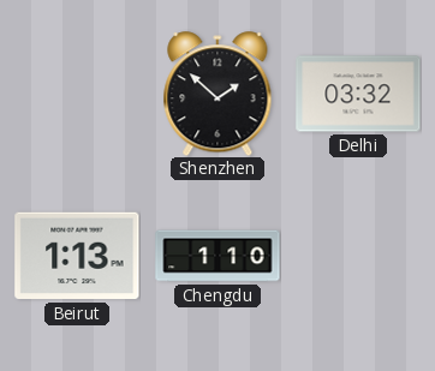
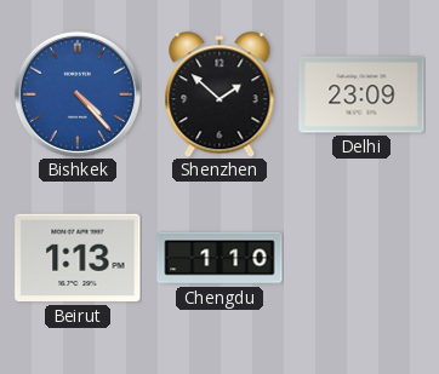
Bishkek: none -> 4:23 (78, 94)
Delhi: 03:32 -> 23:09 (361, 94)
